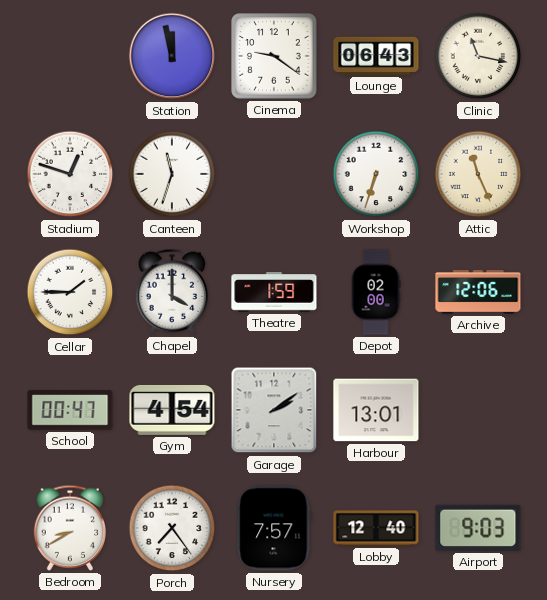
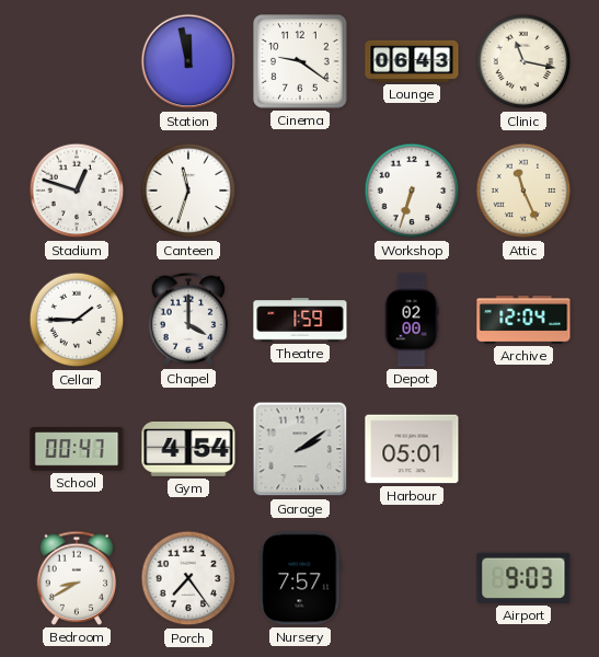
Archive: 12:06 -> 12:04 (523, 320)
Harbour: 13:01 -> 05:01 (412, 449)
Lobby: 12:40 -> none (376, 528)
